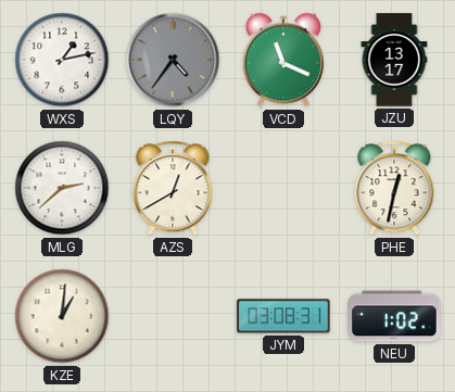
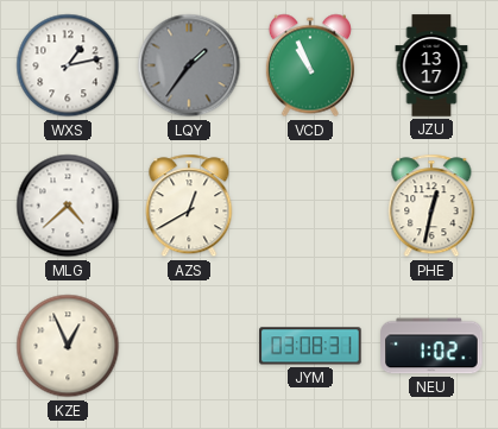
LQY: 4:36 -> 1:36 (189, 65)
VCD: 11:19 -> 10:56 (310, 65)
MLG: 2:38 -> 4:38 (68, 206)
KZE: 1:01 -> 12:56 (68, 346)
